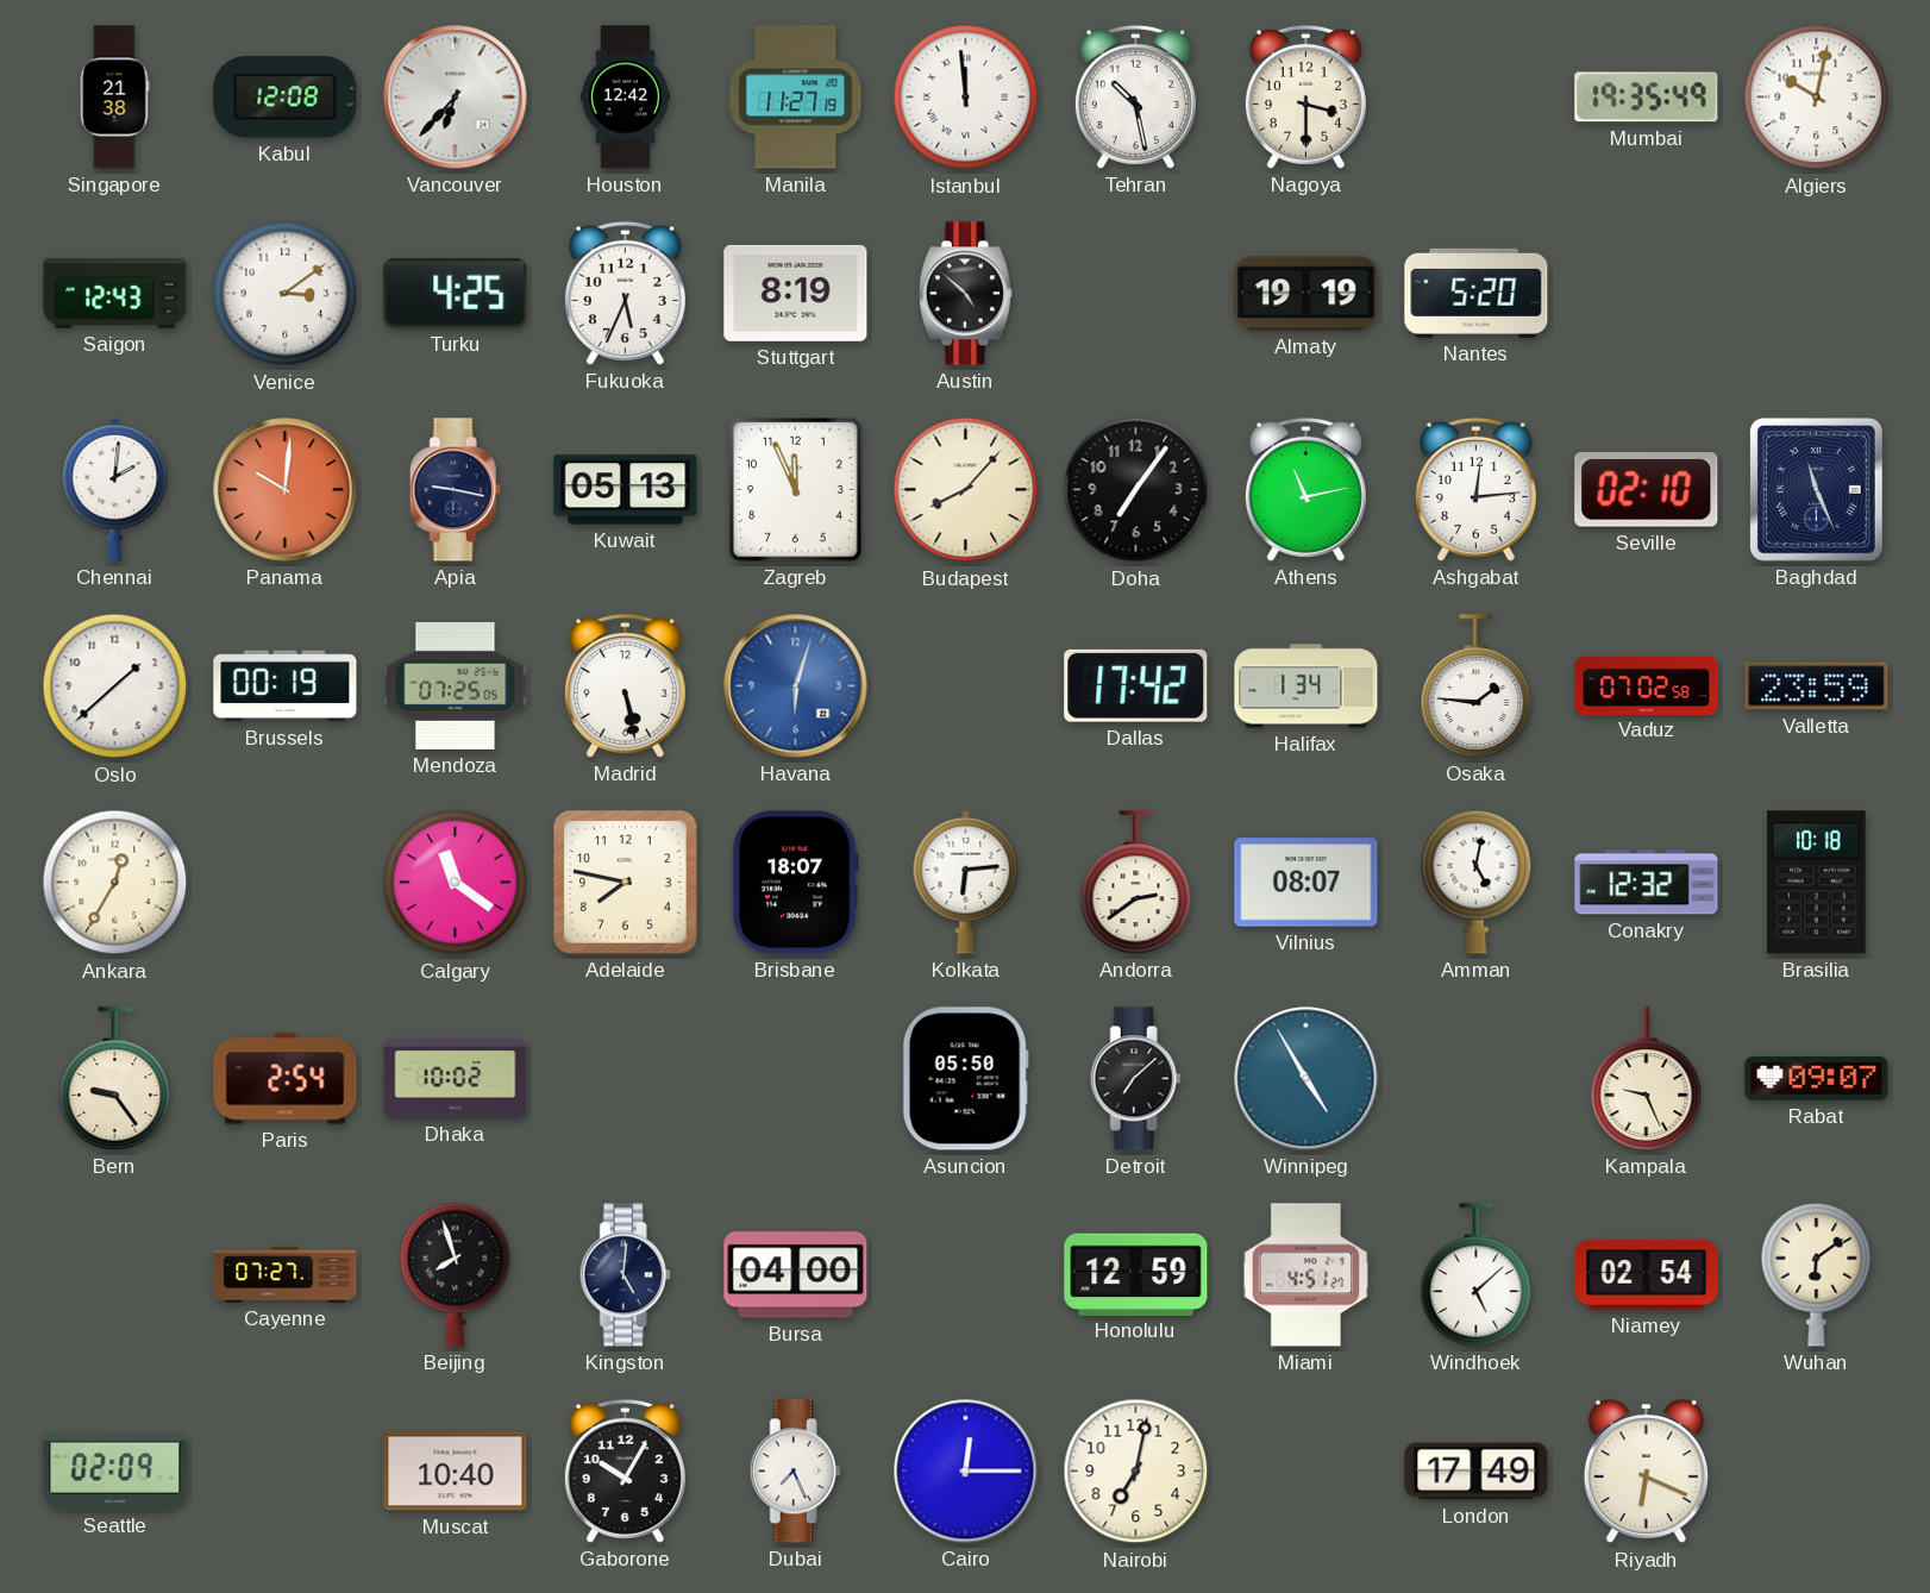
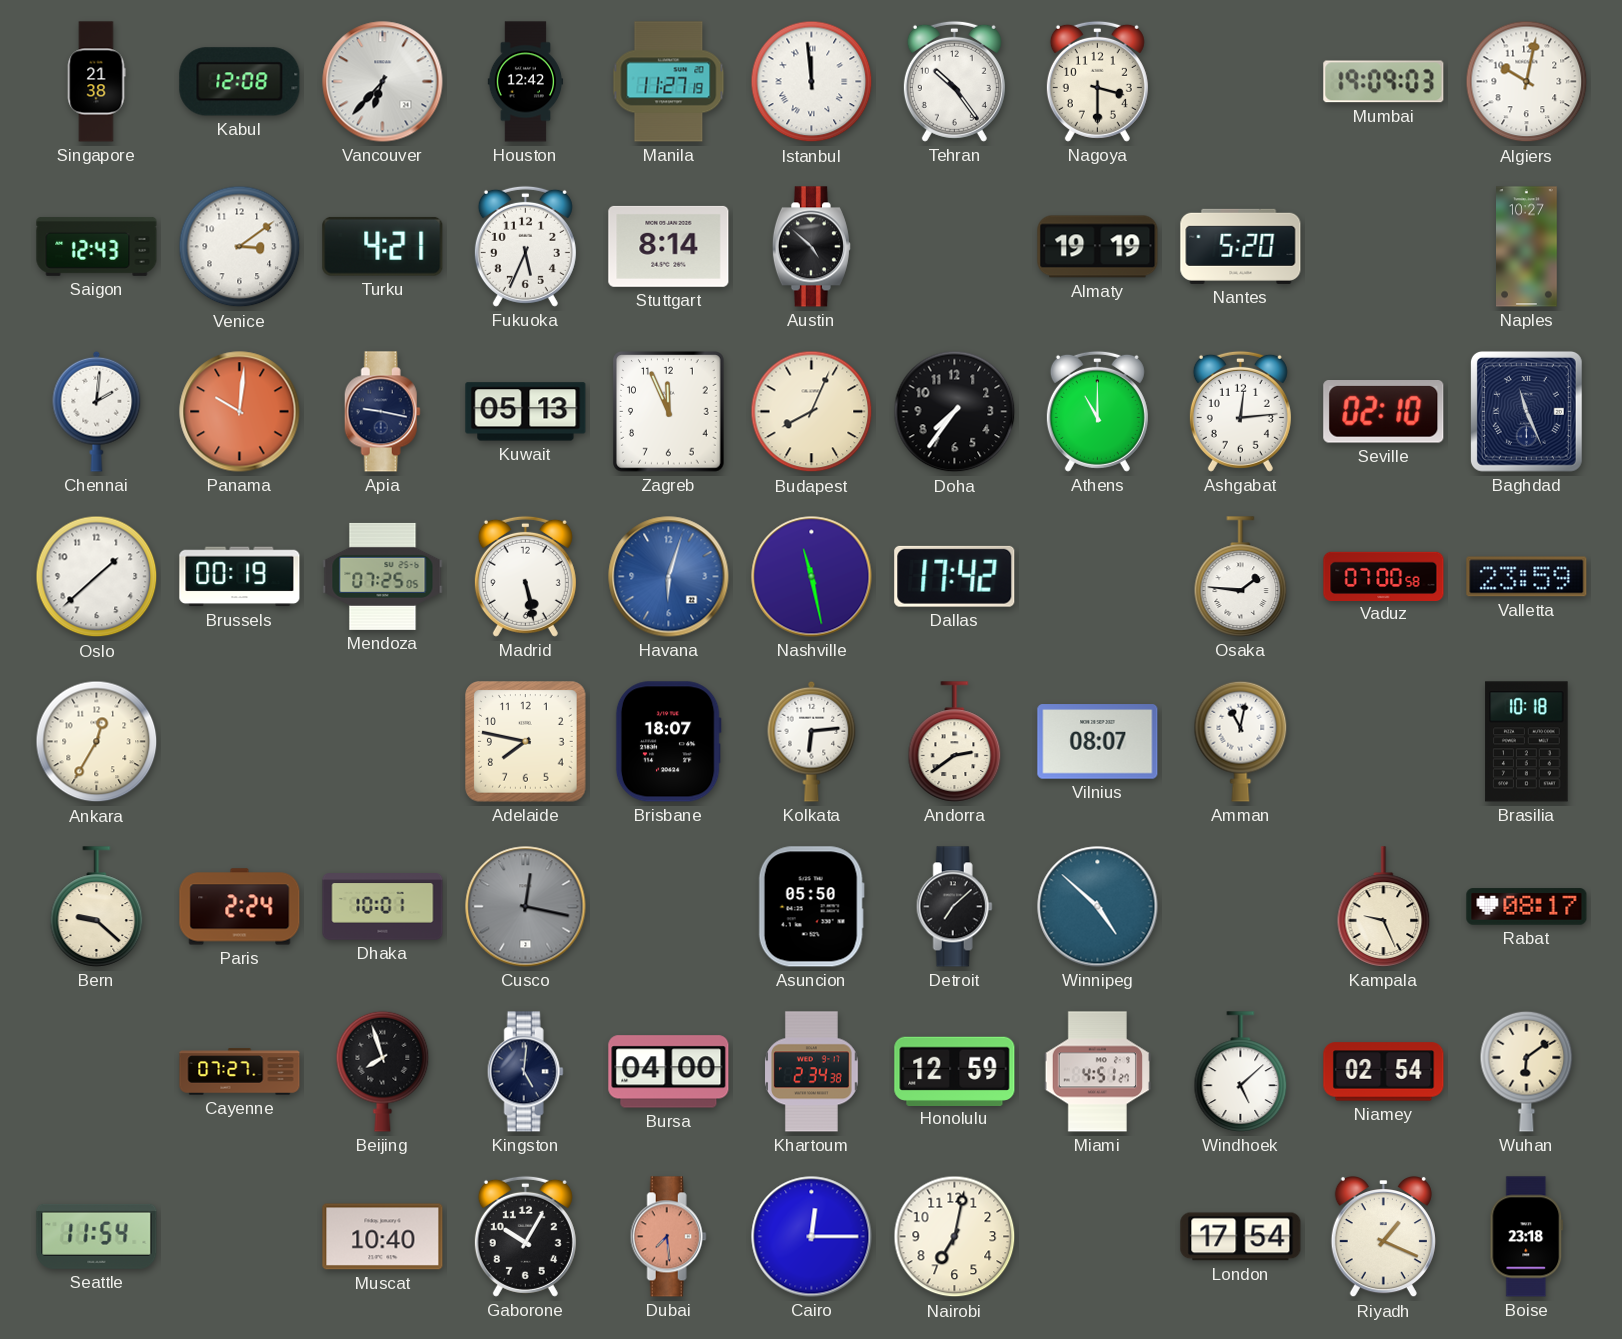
Tehran: 10:28 -> 10:24 (954, 81)
Mumbai: 19:35 -> 19:09 (1384, 82)
Turku: 4:25 -> 4:21 (383, 246)
Stuttgart: 8:19 -> 8:14 (669, 246)
Naples: none -> 10:27 (1527, 247)
Budapest: 8:07 -> 8:04 (812, 412)
Doha: 7:06 -> 7:36 (955, 412)
Athens: 11:13 -> 11:00 (1097, 411)
Nashville: none -> 11:28 (812, 577)
Halifax: 1:34 -> none (1306, 686)
Vaduz: 07:02 -> 07:00 (1384, 576)
Calgary: 11:21 -> none (456, 883)
Amman: 5:02 -> 11:02 (1241, 741)
Conakry: 12:32 -> none (1647, 883)
Bern: 9:24 -> 9:22 (97, 907)
Paris: 2:54 -> 2:24 (240, 907)
Dhaka: 10:02 -> 10:01 (383, 907)
Cusco: none -> 12:17 (526, 907)
Winnipeg: 4:55 -> 4:52 (1098, 907)
Rabat: 09:07 -> 08:17 (1527, 907)
Khartoum: none -> 2:34 (812, 1072)
Seattle: 02:09 -> 11:54 (97, 1236)
Dubai: 7:26 -> 7:29 (668, 1237)
Dubai dial: white -> salmon (668, 1237)
London: 17:49 -> 17:54 (1241, 1237)
Riyadh: 6:19 -> 1:19 (1383, 1237)
Boise: none -> 23:18 (1527, 1237)
